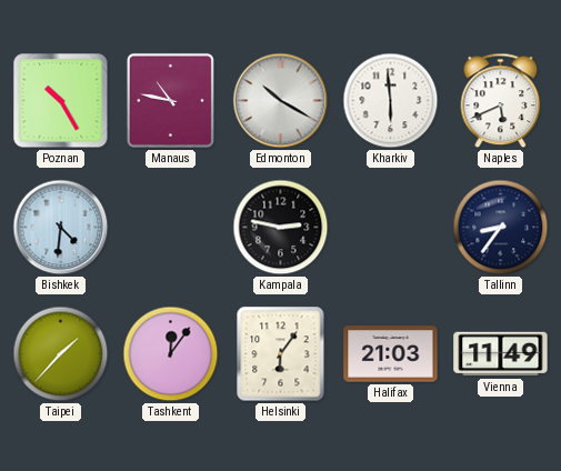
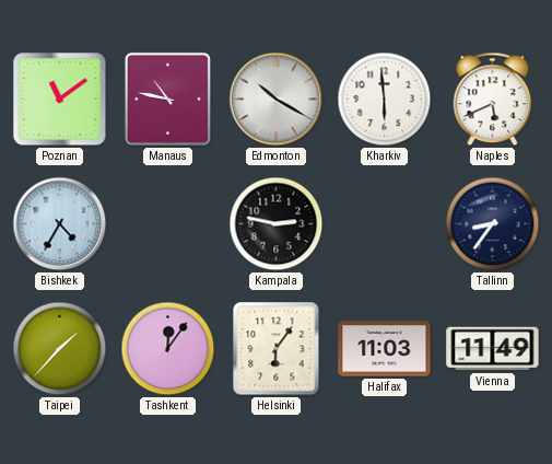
Poznan: 10:25 -> 11:09 (60, 100)
Bishkek: 4:31 -> 4:35 (60, 224)
Halifax: 21:03 -> 11:03 (385, 349)
